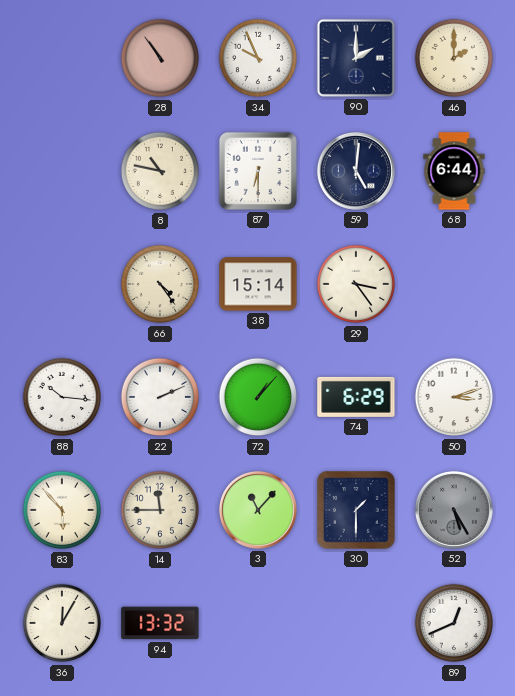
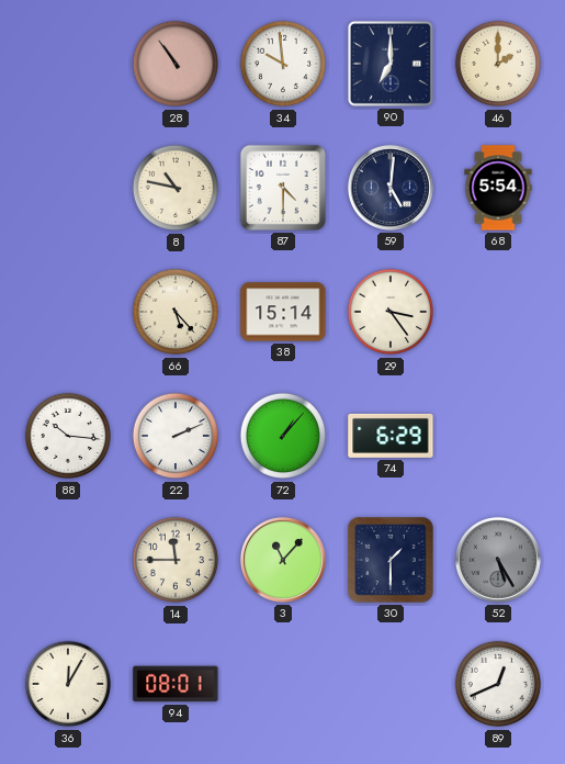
34: 9:56 -> 9:59 (283, 64)
90: 2:00 -> 7:00 (391, 64)
87: 6:30 -> 4:30 (283, 188)
68: 6:44 -> 5:54 (498, 188)
66: 4:24 -> 5:23 (176, 312)
50: 3:12 -> none (454, 397)
83: 5:53 -> none (62, 510)
94: 13:32 -> 08:01 (176, 684)
